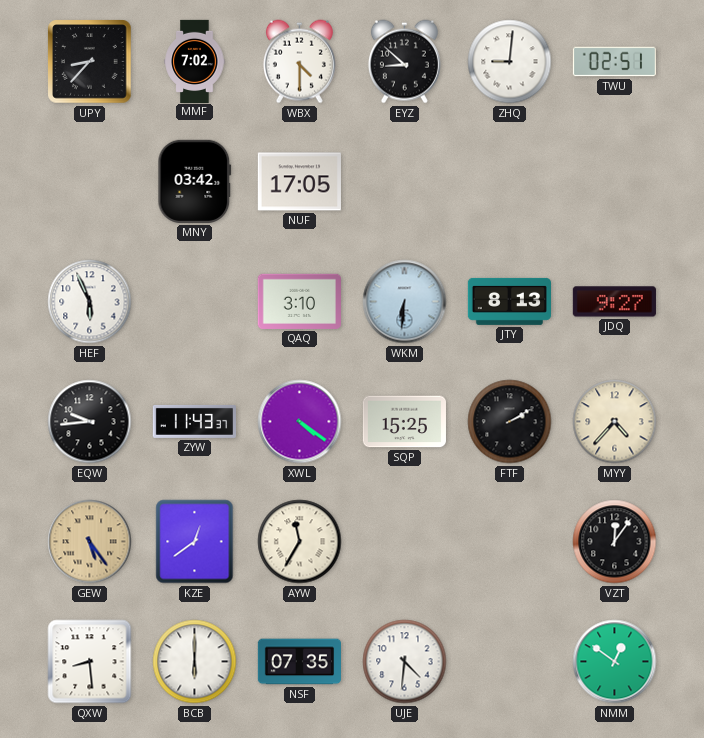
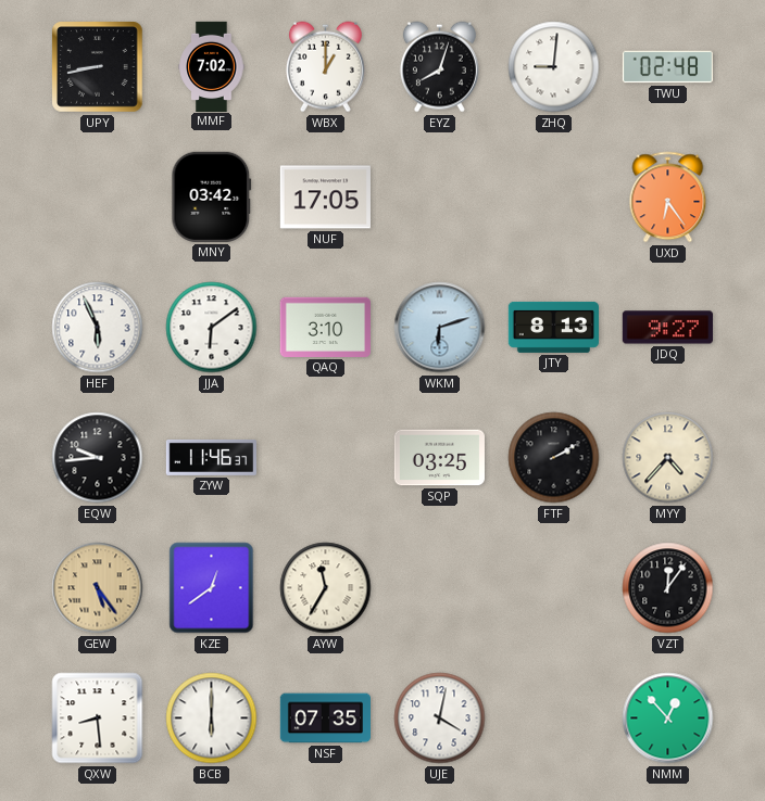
UPY: 8:37 -> 8:43 (98, 67)
WBX: 4:30 -> 1:00 (325, 67)
EYZ: 8:52 -> 8:03 (439, 67)
TWU: 02:51 -> 02:48 (667, 67)
UXD: none -> 6:24 (668, 198)
JJA: none -> 6:09 (212, 328)
WKM: 6:31 -> 6:12 (440, 328)
ZYW: 11:43 -> 11:46 (211, 457)
XWL: 4:21 -> none (300, 422)
SQP: 15:25 -> 03:25 (439, 458)
UJE: 4:31 -> 4:02 (440, 719)
NMM: 12:51 -> 12:53 (668, 719)
